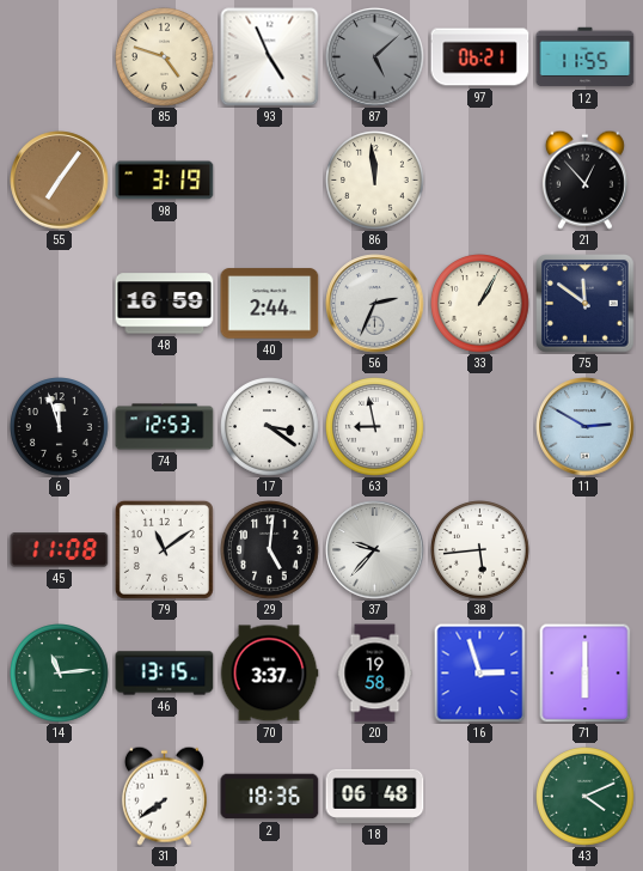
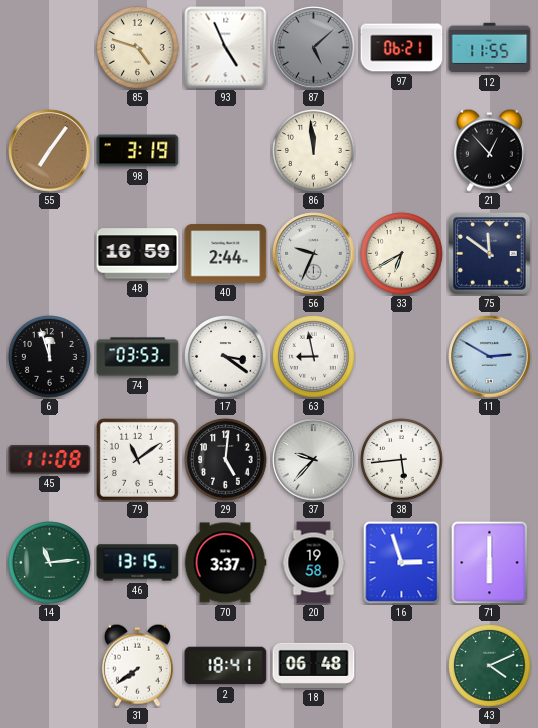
56: 2:34 -> 9:34 (314, 254)
33: 1:05 -> 6:40 (402, 254)
74: 12:53 -> 03:53 (138, 357)
2: 18:36 -> 18:41 (226, 666)
